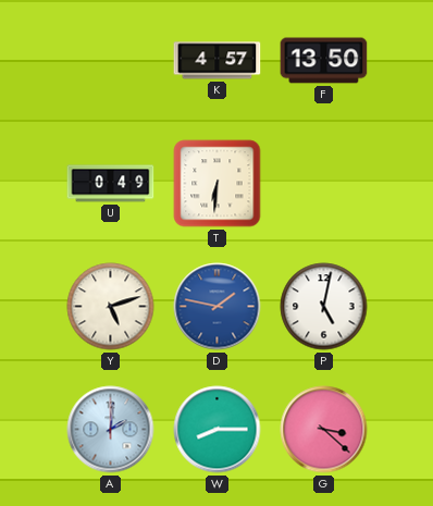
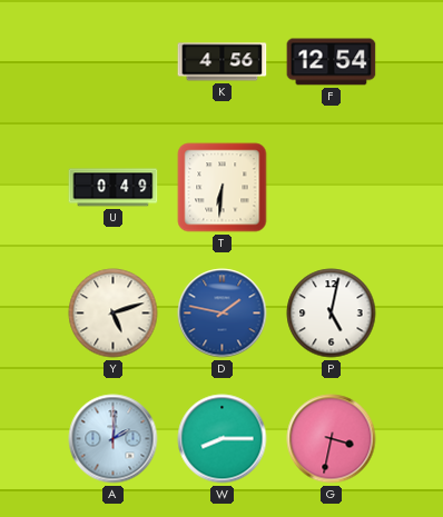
K: 4:57 -> 4:56 (223, 62)
F: 13:50 -> 12:54 (332, 62)
G: 3:22 -> 3:32 (332, 439)
